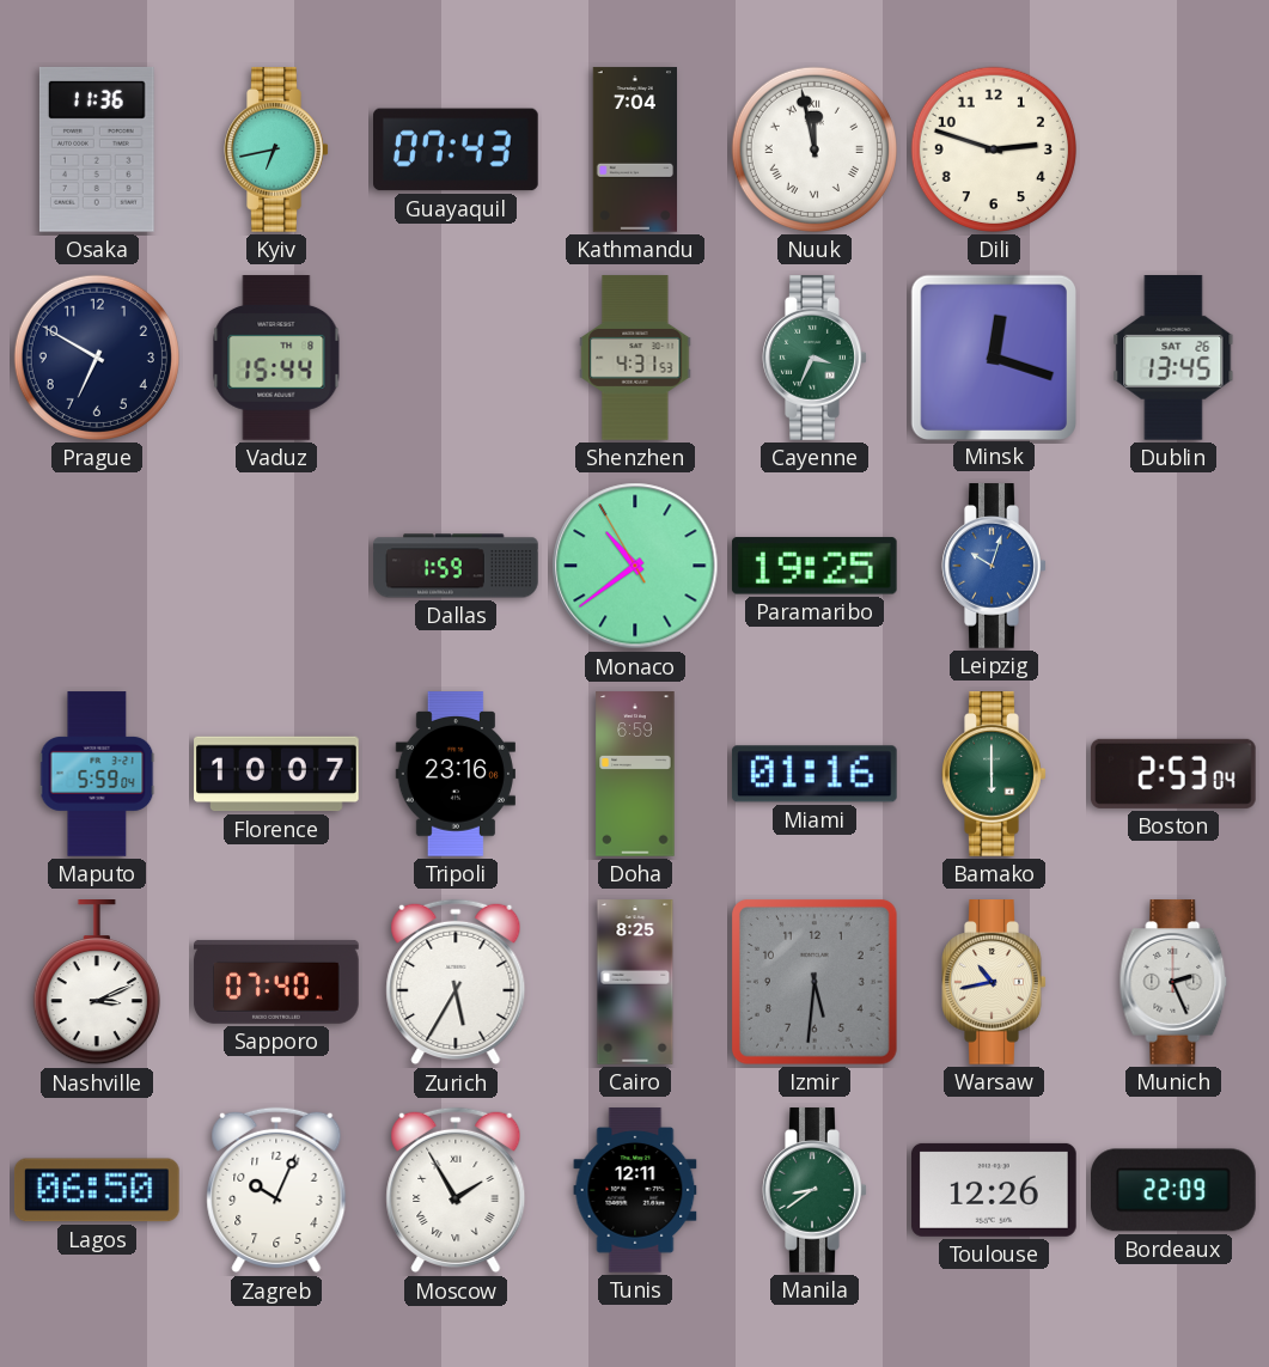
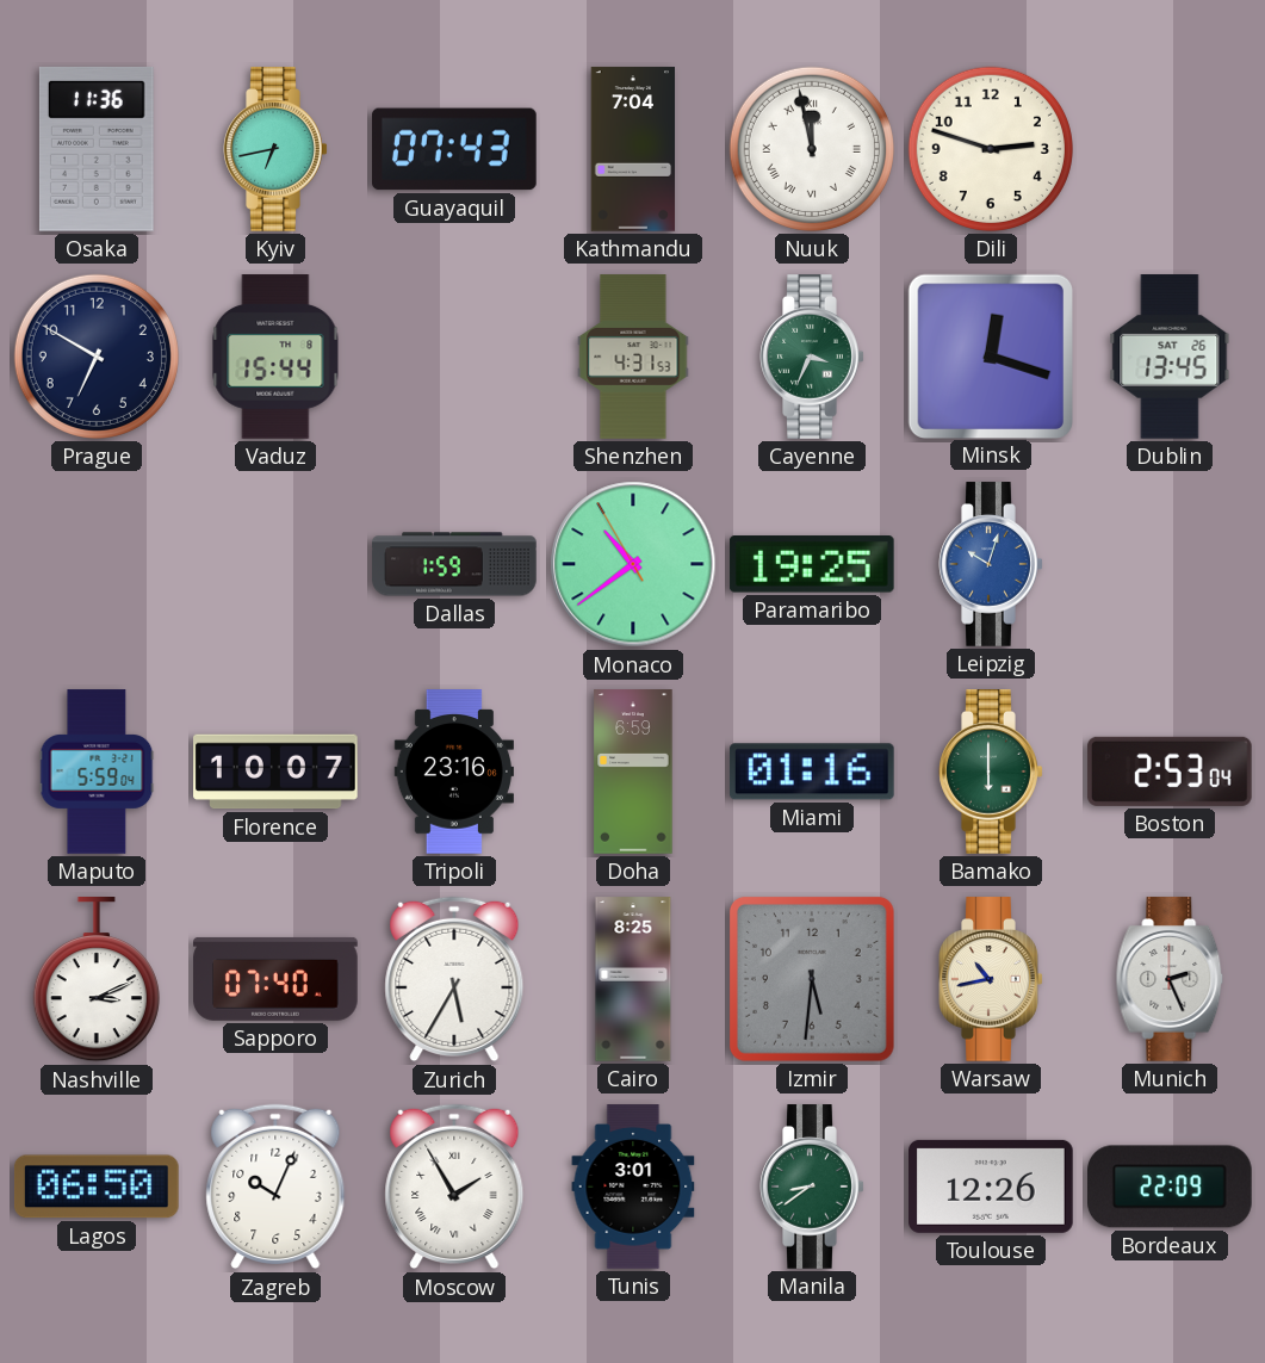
Tunis: 12:11 -> 3:01 (633, 1187)
